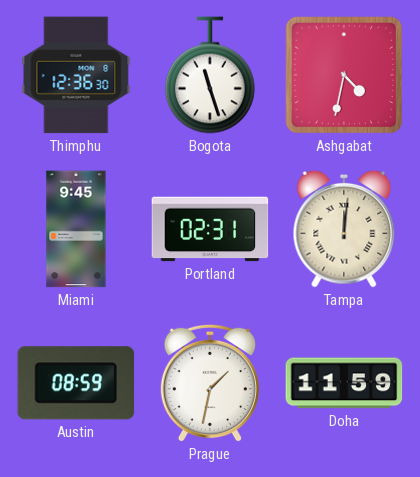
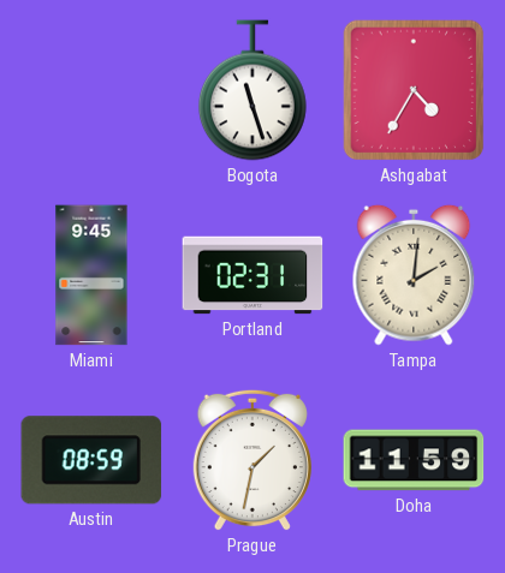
Thimphu: 12:36 -> none (76, 75)
Ashgabat: 4:32 -> 4:35 (414, 90)
Tampa: 12:01 -> 2:01 (414, 275)
